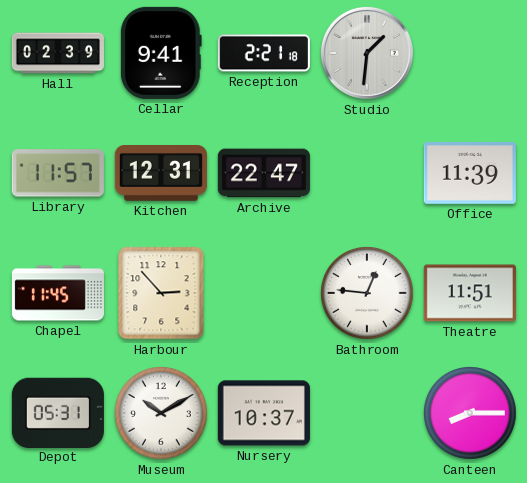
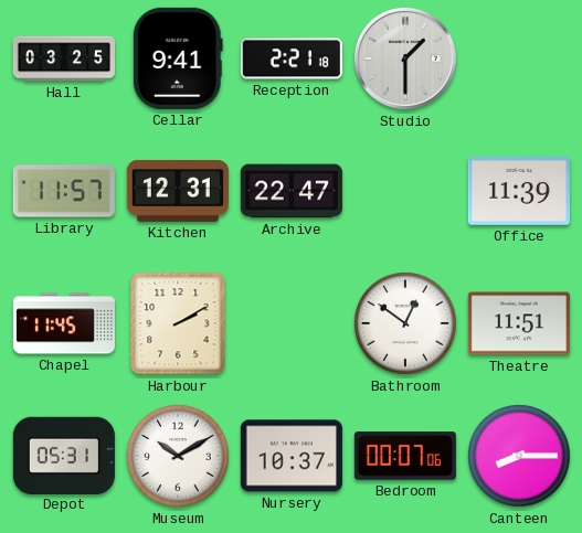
Hall: 02:39 -> 03:25 (64, 58)
Studio: 1:31 -> 1:30 (405, 58)
Harbour: 2:53 -> 2:10 (178, 323)
Bathroom: 12:46 -> 12:51 (406, 324)
Bedroom: none -> 00:07 (405, 456)
